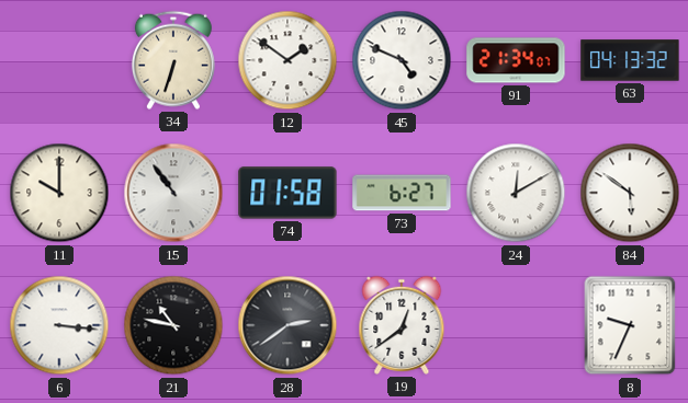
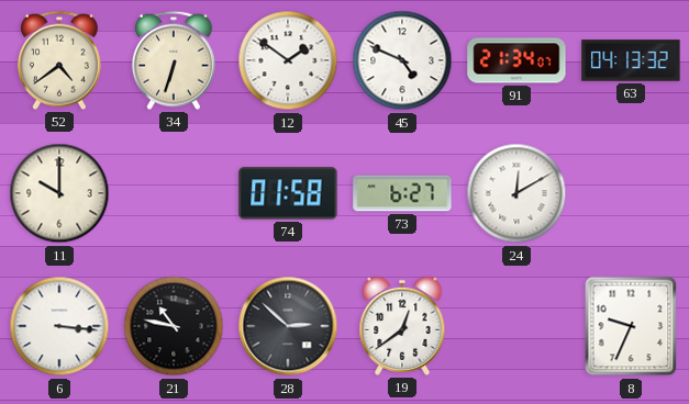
52: none -> 4:39 (59, 60)
15: 10:54 -> none (173, 193)
84: 5:51 -> none (630, 193)
28: 2:39 -> 2:52 (288, 326)
